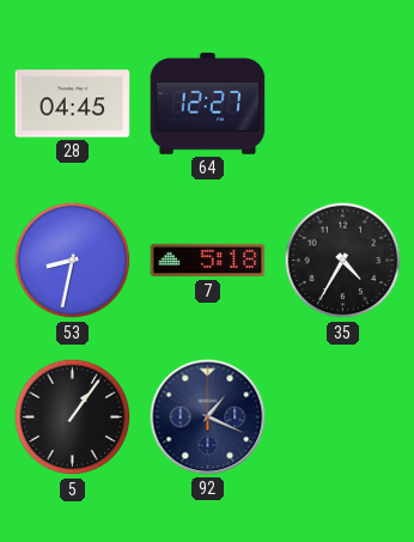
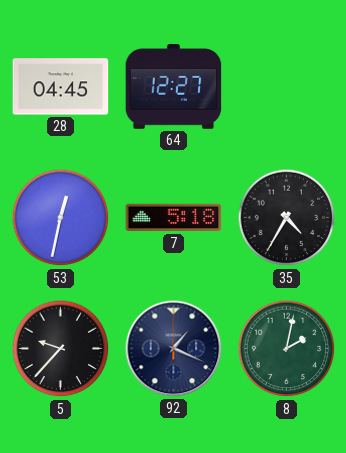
53: 8:32 -> 12:32 (61, 218)
5: 1:06 -> 9:37 (61, 349)
8: none -> 2:02 (287, 349)
